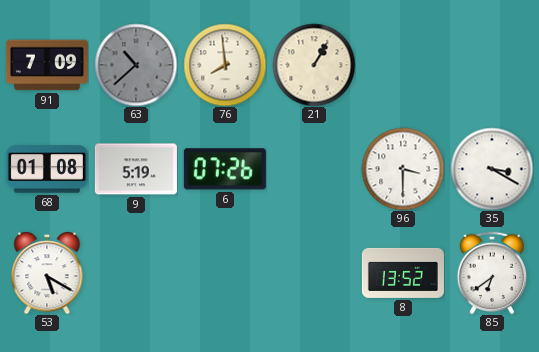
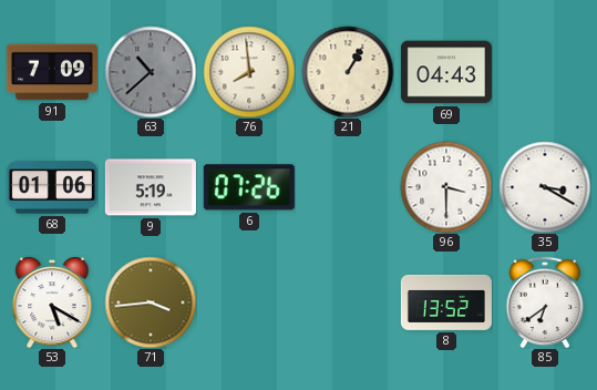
69: none -> 04:43 (446, 72)
68: 01:08 -> 01:06 (52, 187)
71: none -> 3:44 (151, 302)
